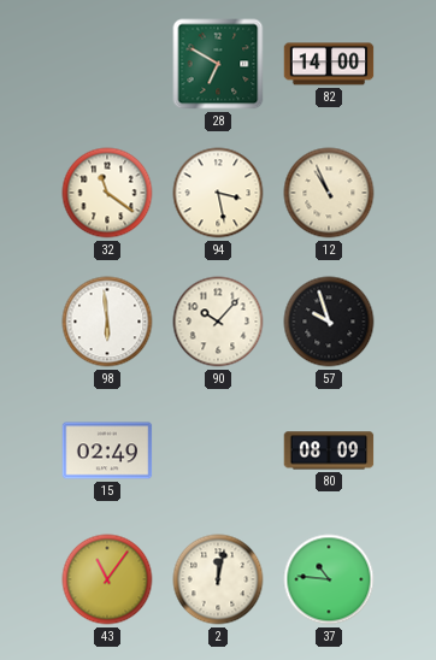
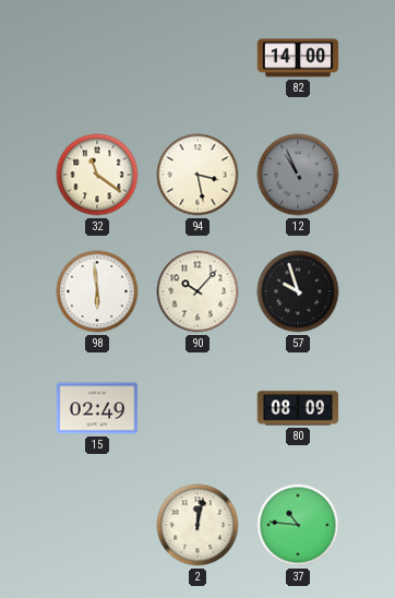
28: 6:50 -> none (218, 64)
12 dial: cream -> grey (298, 175)
43: 11:06 -> none (107, 579)
